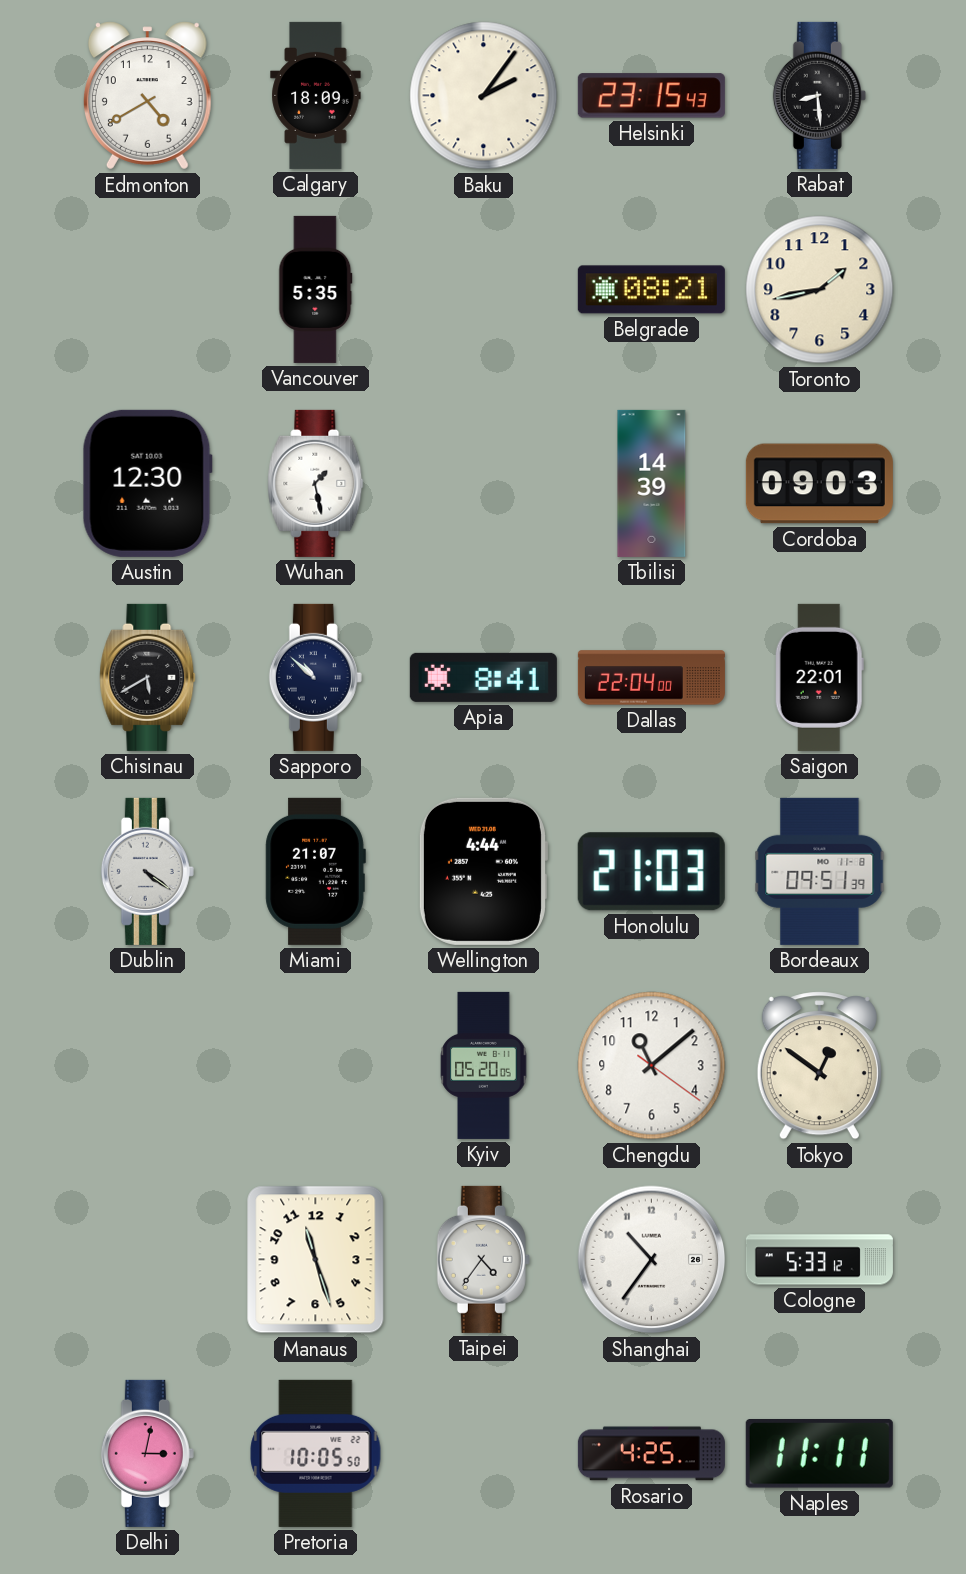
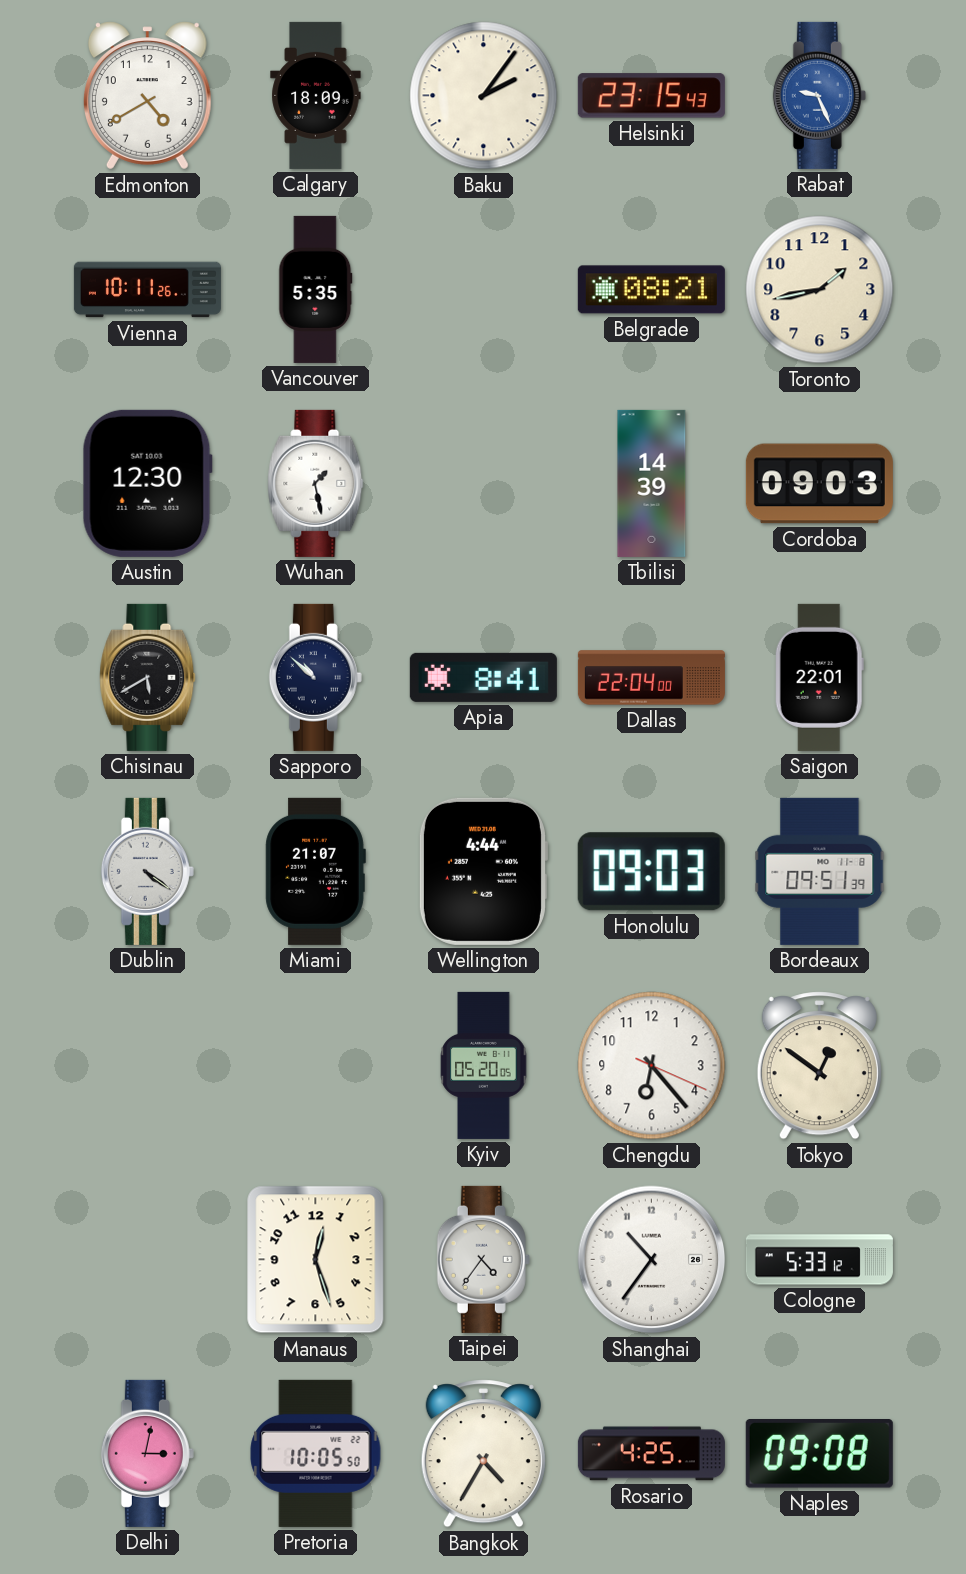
Rabat: 8:29 -> 9:26 (819, 95)
Rabat dial: black -> blue (819, 95)
Vienna: none -> 10:11 (147, 290)
Honolulu: 21:03 -> 09:03 (651, 872)
Chengdu: 11:08 -> 6:23 (652, 1066)
Manaus: 11:27 -> 12:27 (316, 1260)
Bangkok: none -> 4:35 (483, 1454)
Naples: 11:11 -> 09:08 (819, 1454)
